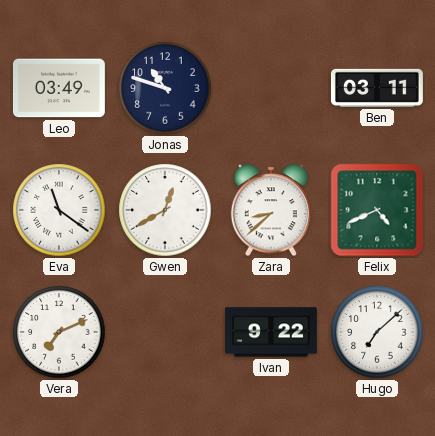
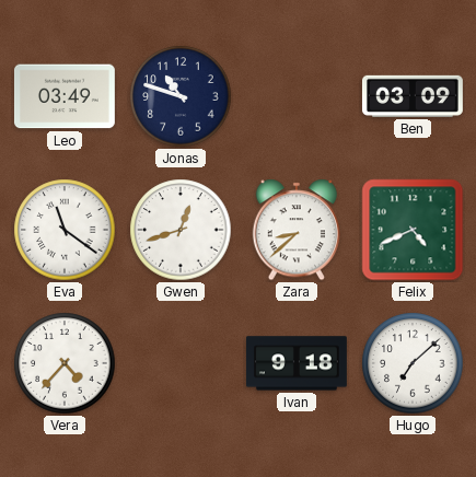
Ben: 03:11 -> 03:09 (413, 96)
Gwen: 12:40 -> 12:42 (181, 230)
Vera: 7:11 -> 4:37 (65, 363)
Ivan: 9:22 -> 9:18 (297, 363)
